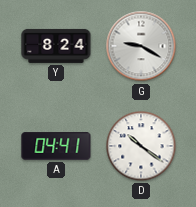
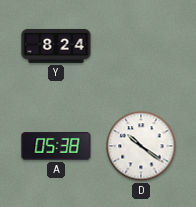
G: 9:20 -> none (141, 46)
A: 04:41 -> 05:38 (56, 146)
